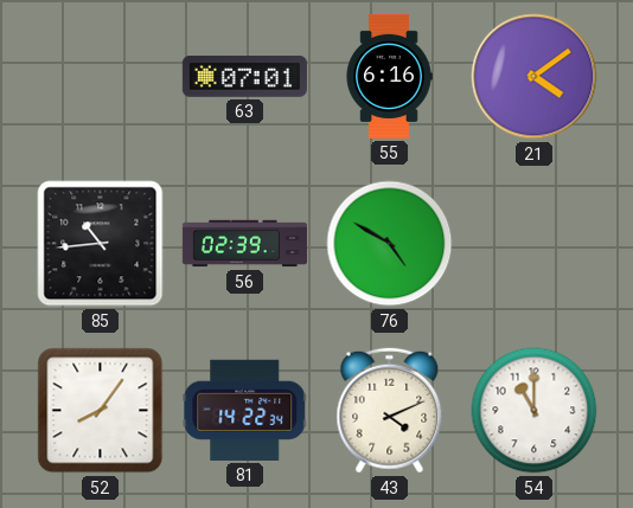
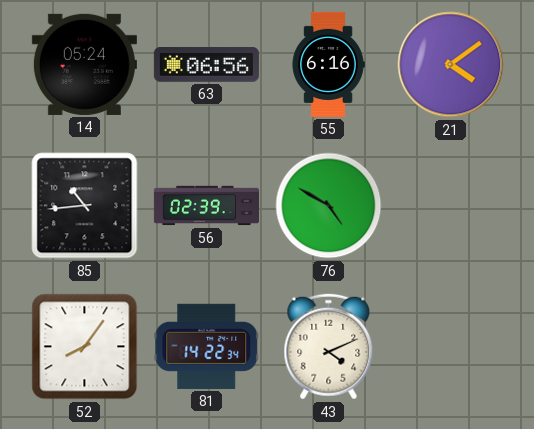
14: none -> 05:24 (84, 64)
63: 07:01 -> 06:56 (206, 65)
54: 11:00 -> none (535, 411)
